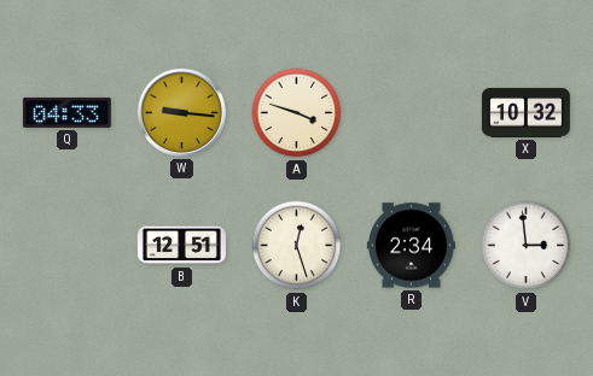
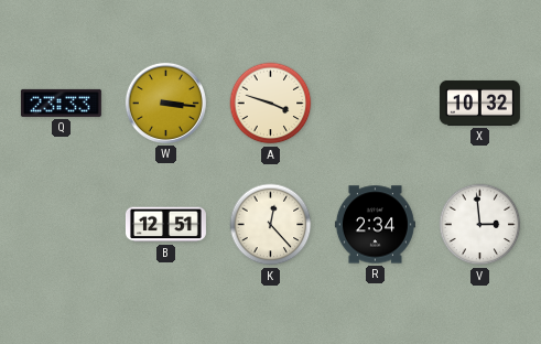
Q: 04:33 -> 23:33 (61, 103)
W: 9:16 -> 3:16 (165, 103)
K: 12:27 -> 12:23 (271, 225)
